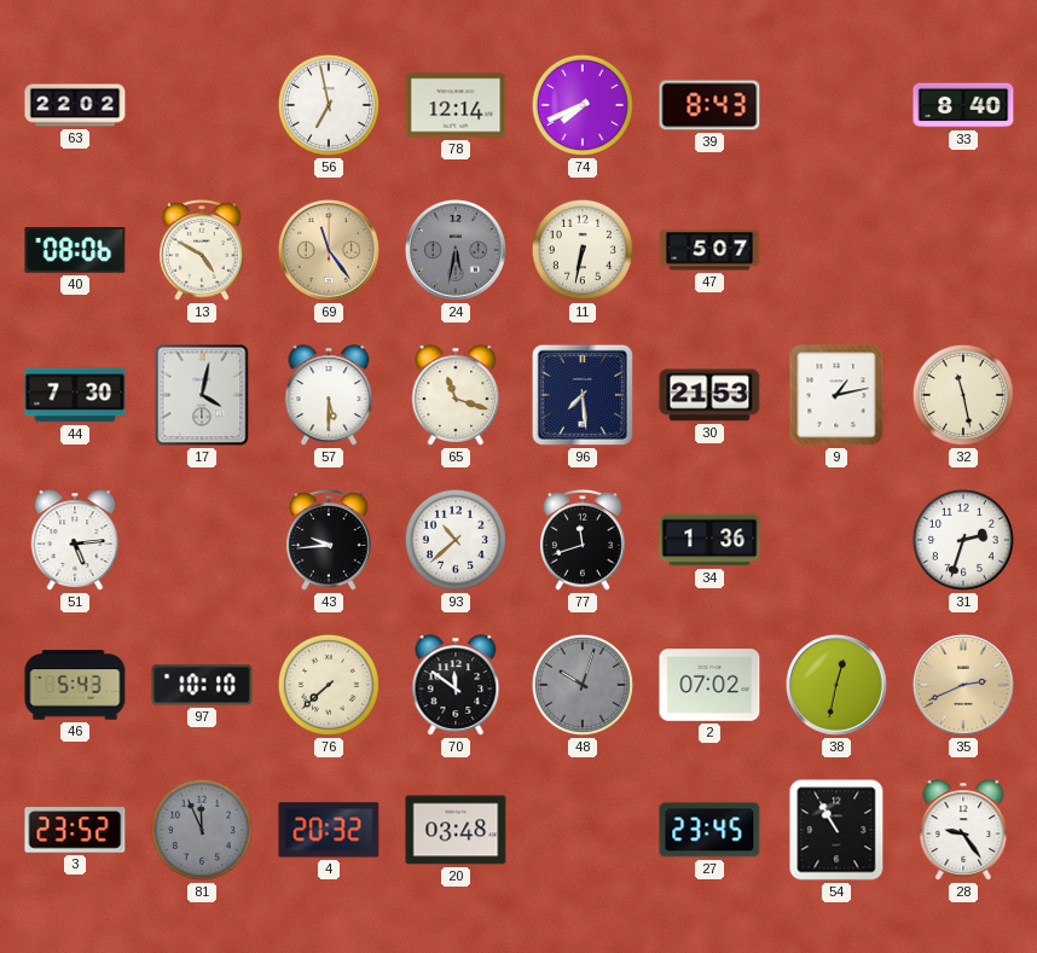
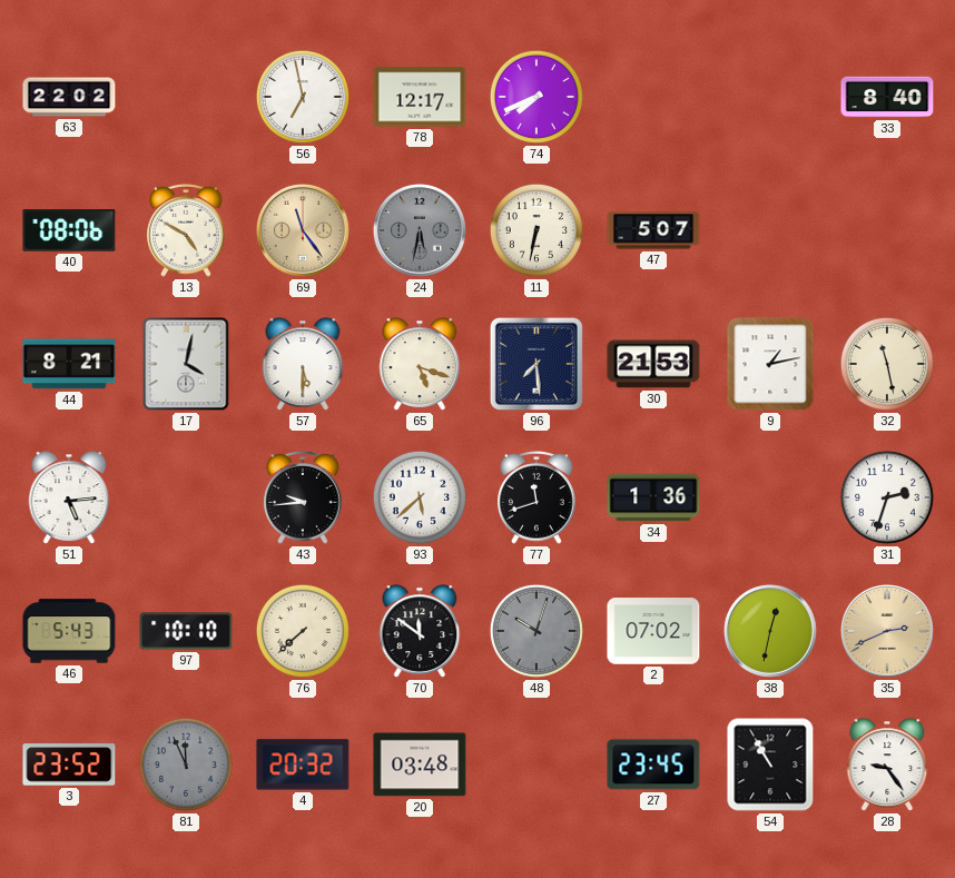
78: 12:14 -> 12:17 (420, 97)
39: 8:43 -> none (709, 105)
44: 7:30 -> 8:21 (69, 364)
65: 11:18 -> 5:18 (420, 364)
93: 10:38 -> 5:38 (420, 497)
